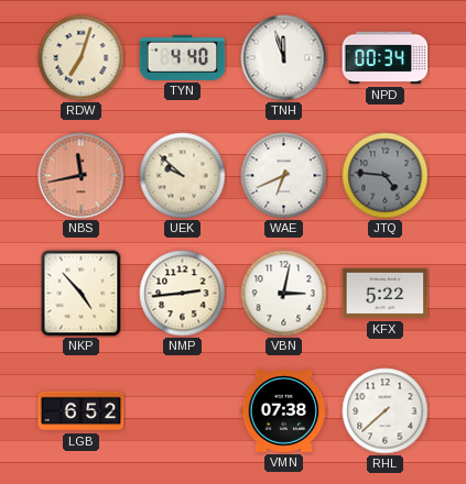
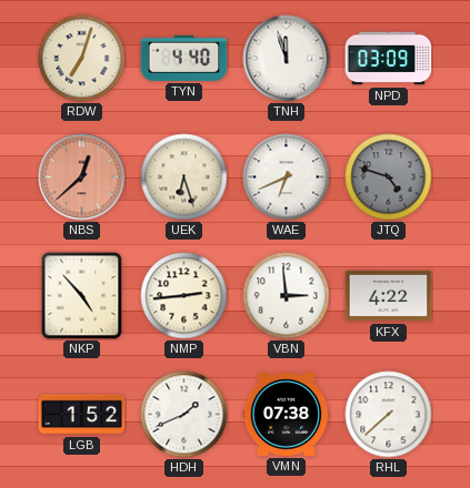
NPD: 00:34 -> 03:09 (389, 59)
NBS: 11:43 -> 12:38 (82, 177)
UEK: 9:52 -> 6:27 (184, 177)
JTQ: 4:46 -> 4:48 (389, 177)
VBN: 3:02 -> 2:59 (287, 296)
KFX: 5:22 -> 4:22 (389, 296)
LGB: 6:52 -> 1:52 (82, 415)
HDH: none -> 1:41 (184, 415)
